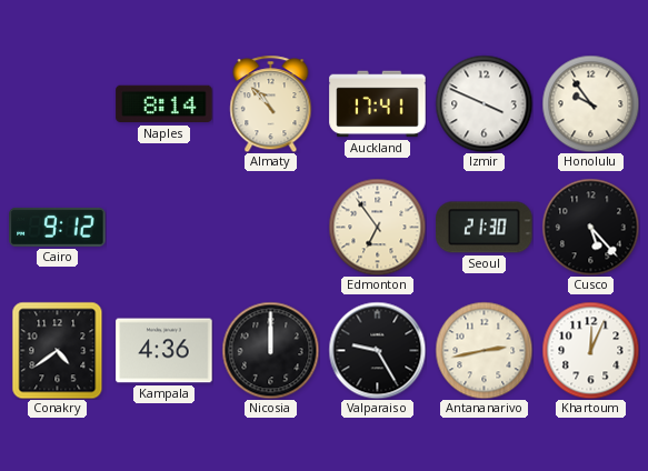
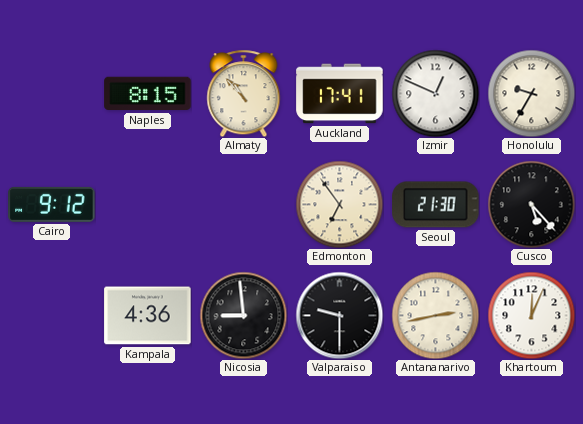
Naples: 8:14 -> 8:15 (148, 94)
Izmir: 3:49 -> 12:49 (435, 93)
Honolulu: 9:54 -> 9:35 (531, 93)
Conakry: 4:39 -> none (58, 350)
Nicosia: 12:00 -> 8:59 (243, 315)
Valparaiso: 9:25 -> 9:30 (339, 315)
